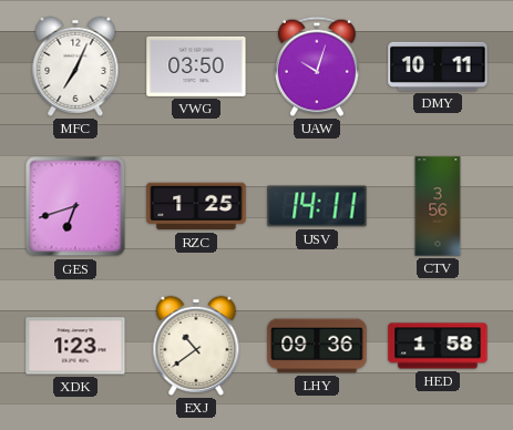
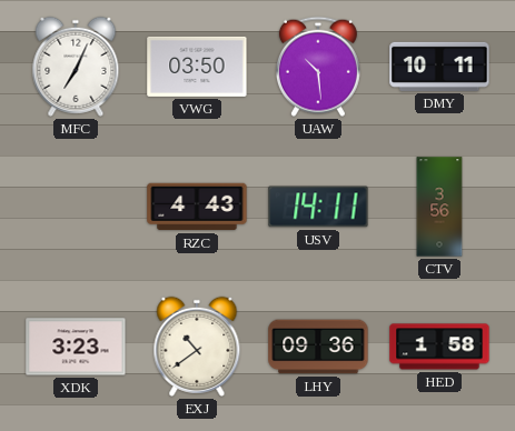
UAW: 10:03 -> 10:29 (318, 67)
GES: 6:42 -> none (75, 206)
RZC: 1:25 -> 4:43 (197, 207)
XDK: 1:23 -> 3:23 (76, 347)
